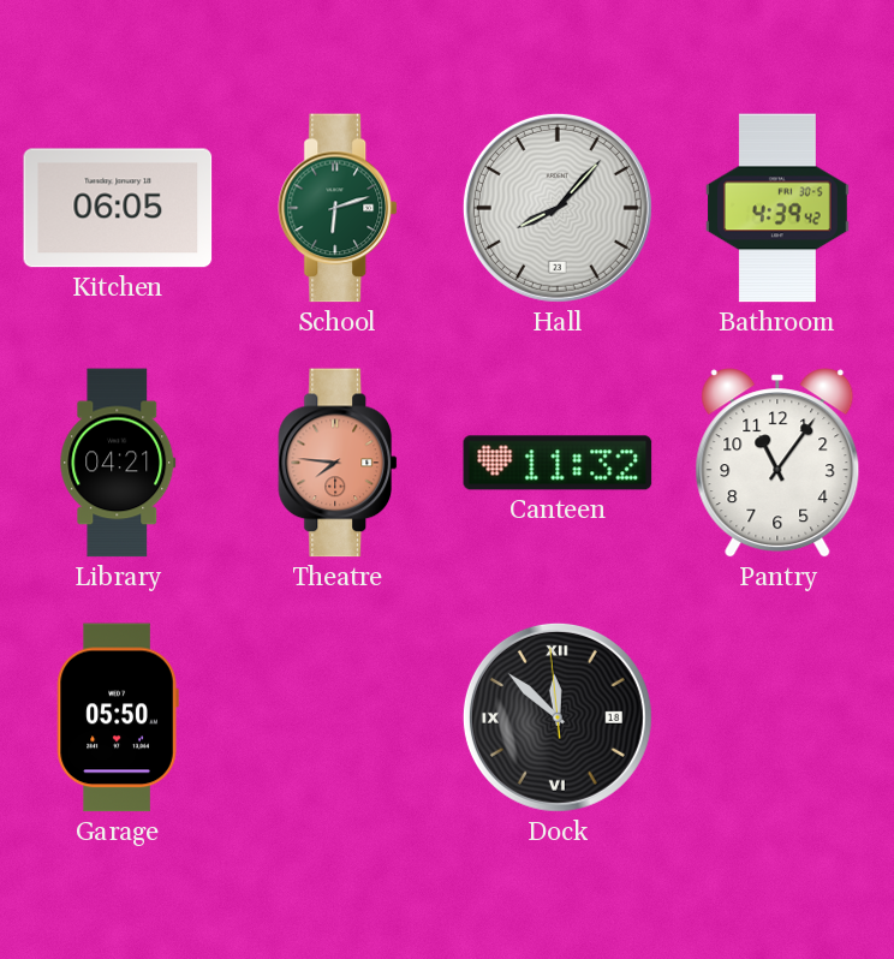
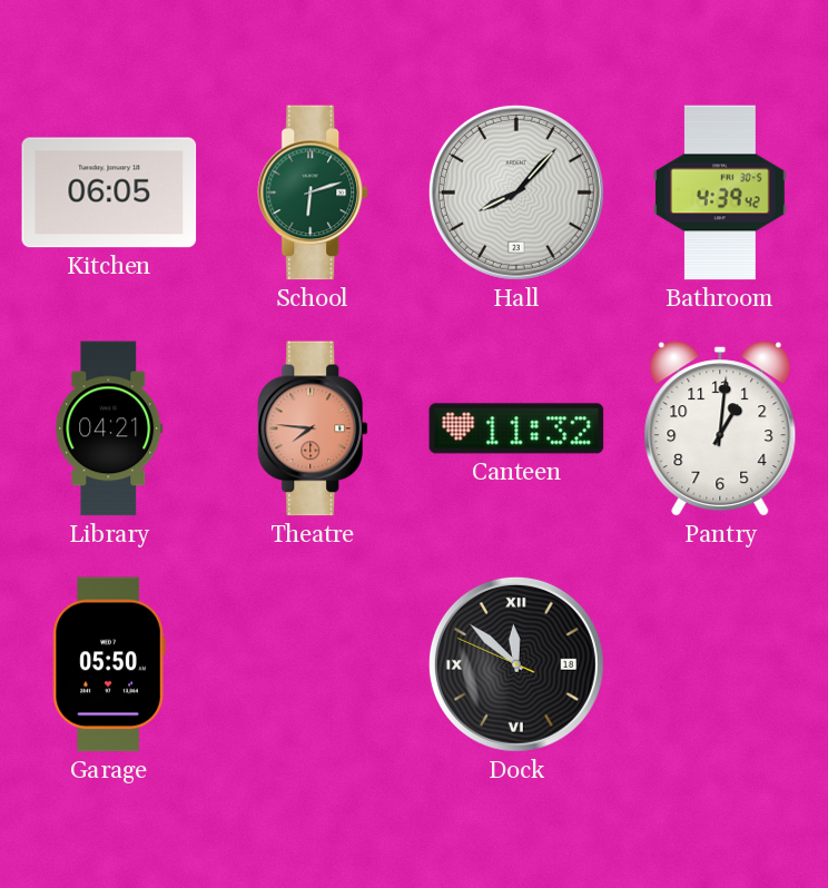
Pantry: 11:06 -> 1:01 (720, 428)
Dock: 11:51:59 -> 11:51:49 (516, 664)
